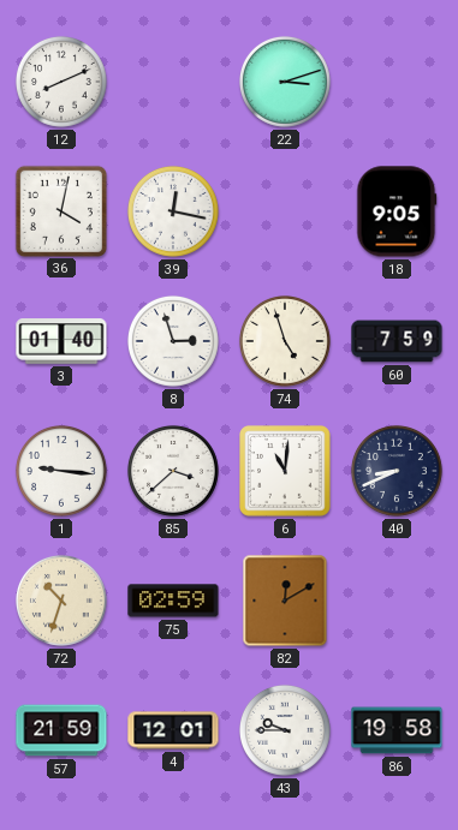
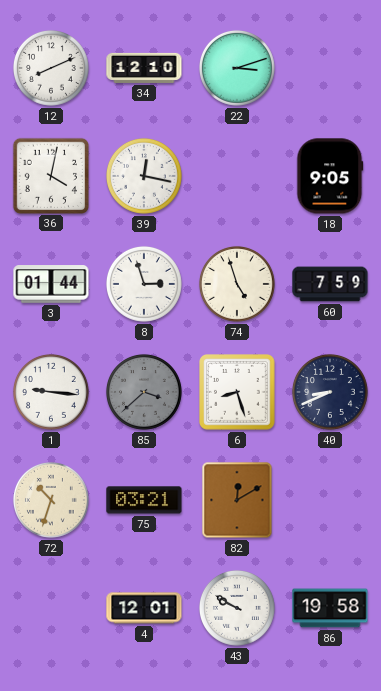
34: none -> 12:10 (144, 68)
3: 01:40 -> 01:44 (51, 284)
85 dial: white -> grey (144, 392)
6: 11:01 -> 8:27 (238, 393)
75: 02:59 -> 03:21 (144, 500)
57: 21:59 -> none (61, 730)
43: 9:45 -> 9:50 (237, 608)
